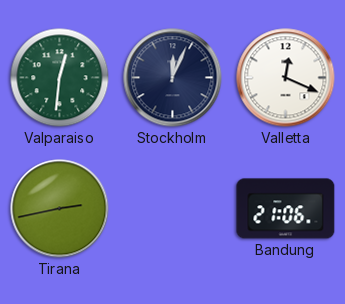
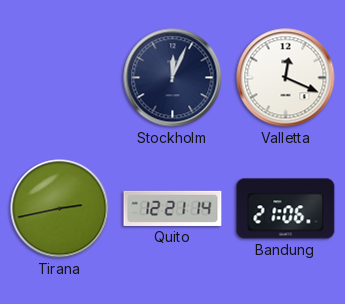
Valparaiso: 12:31 -> none (60, 78)
Quito: none -> 12:21 (173, 208)
